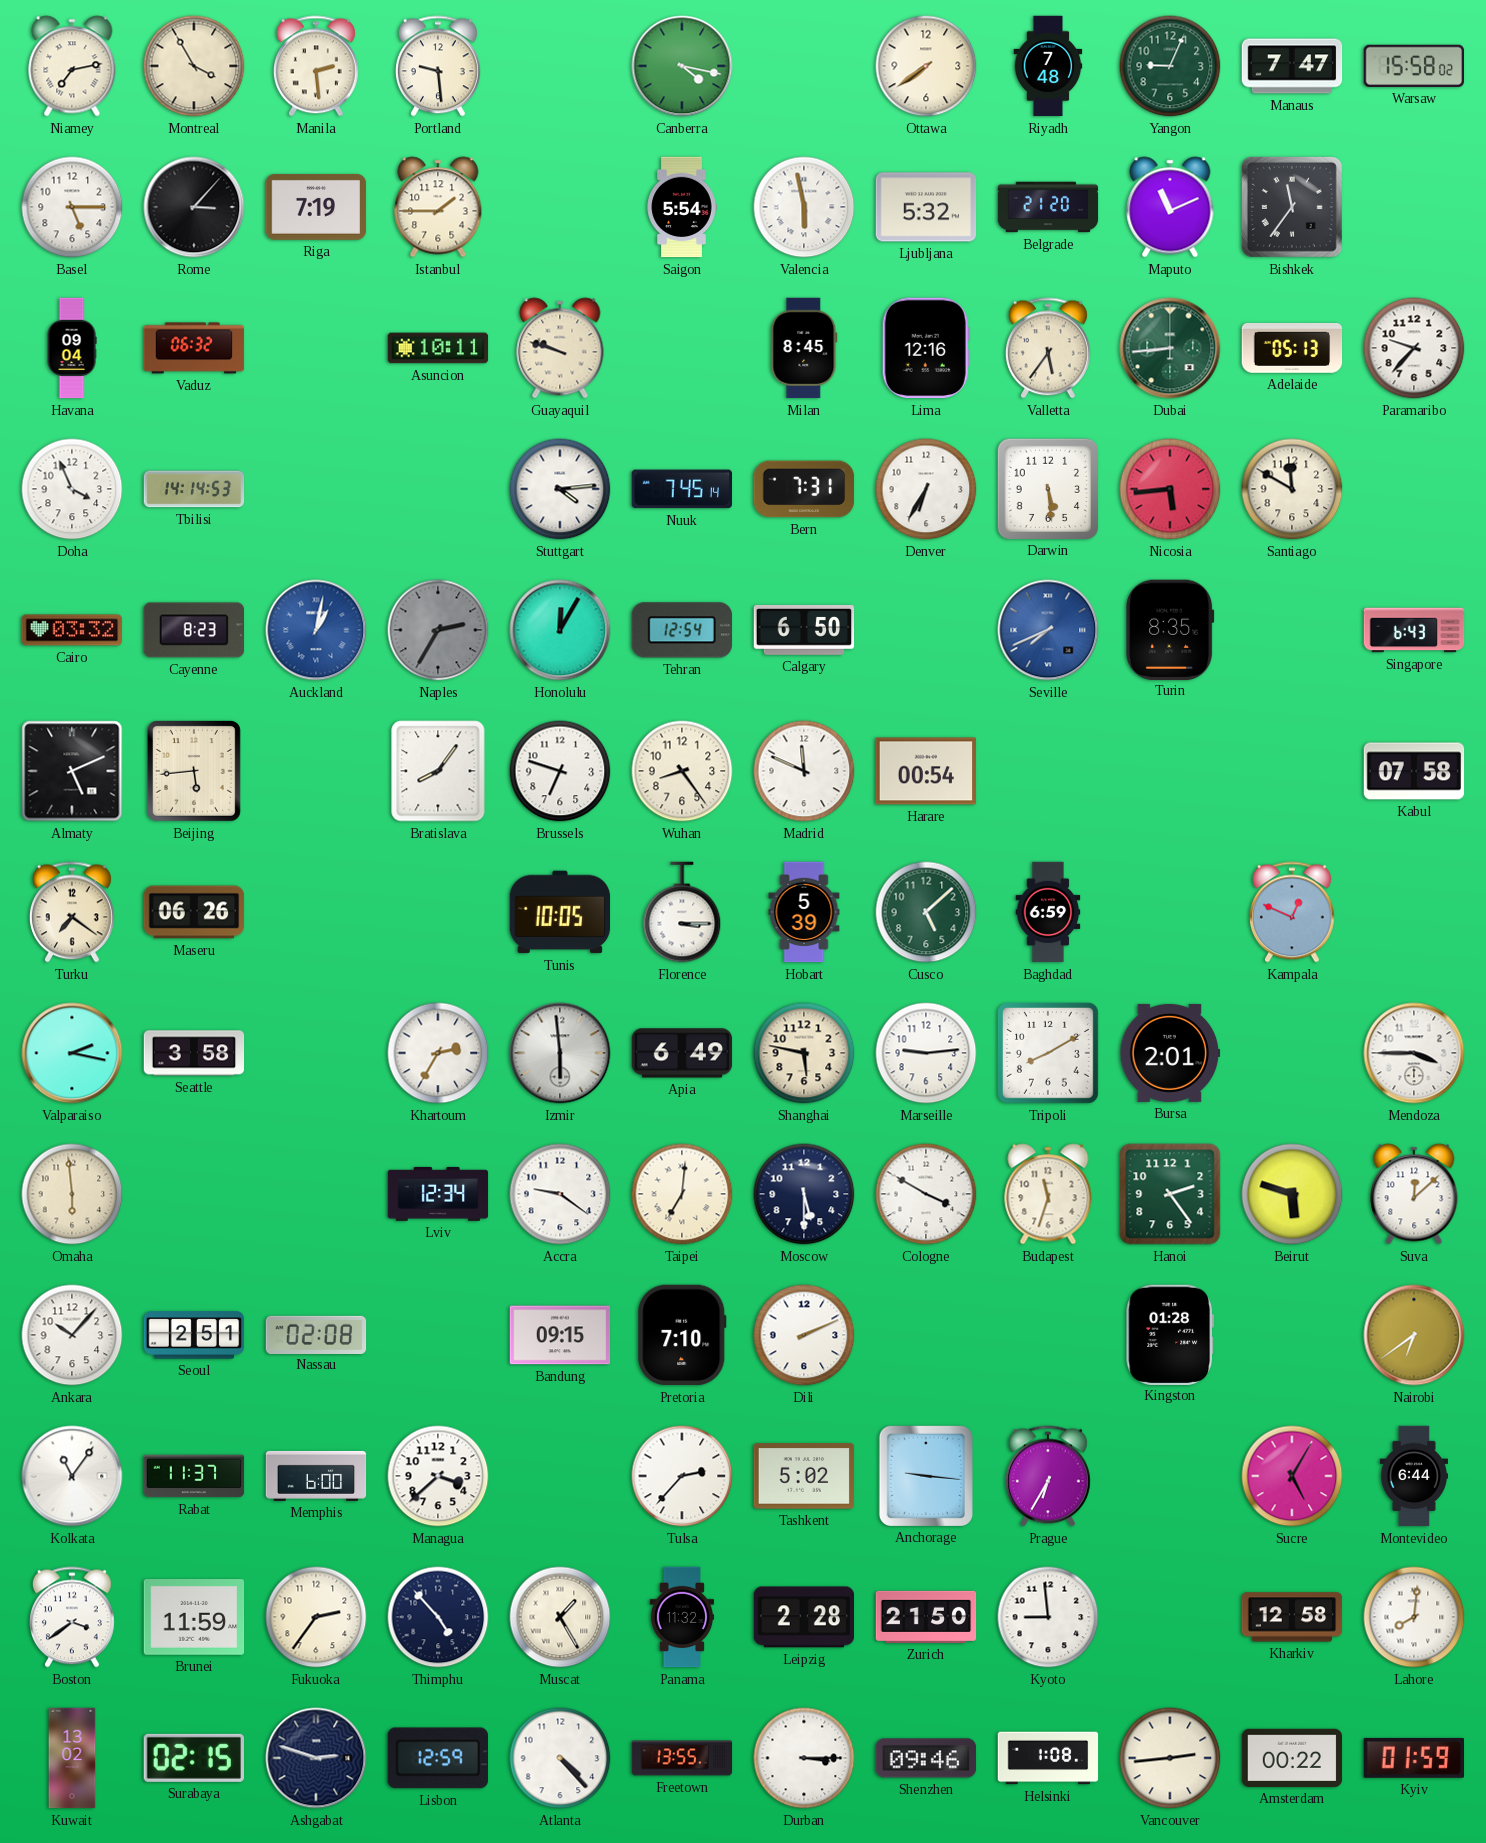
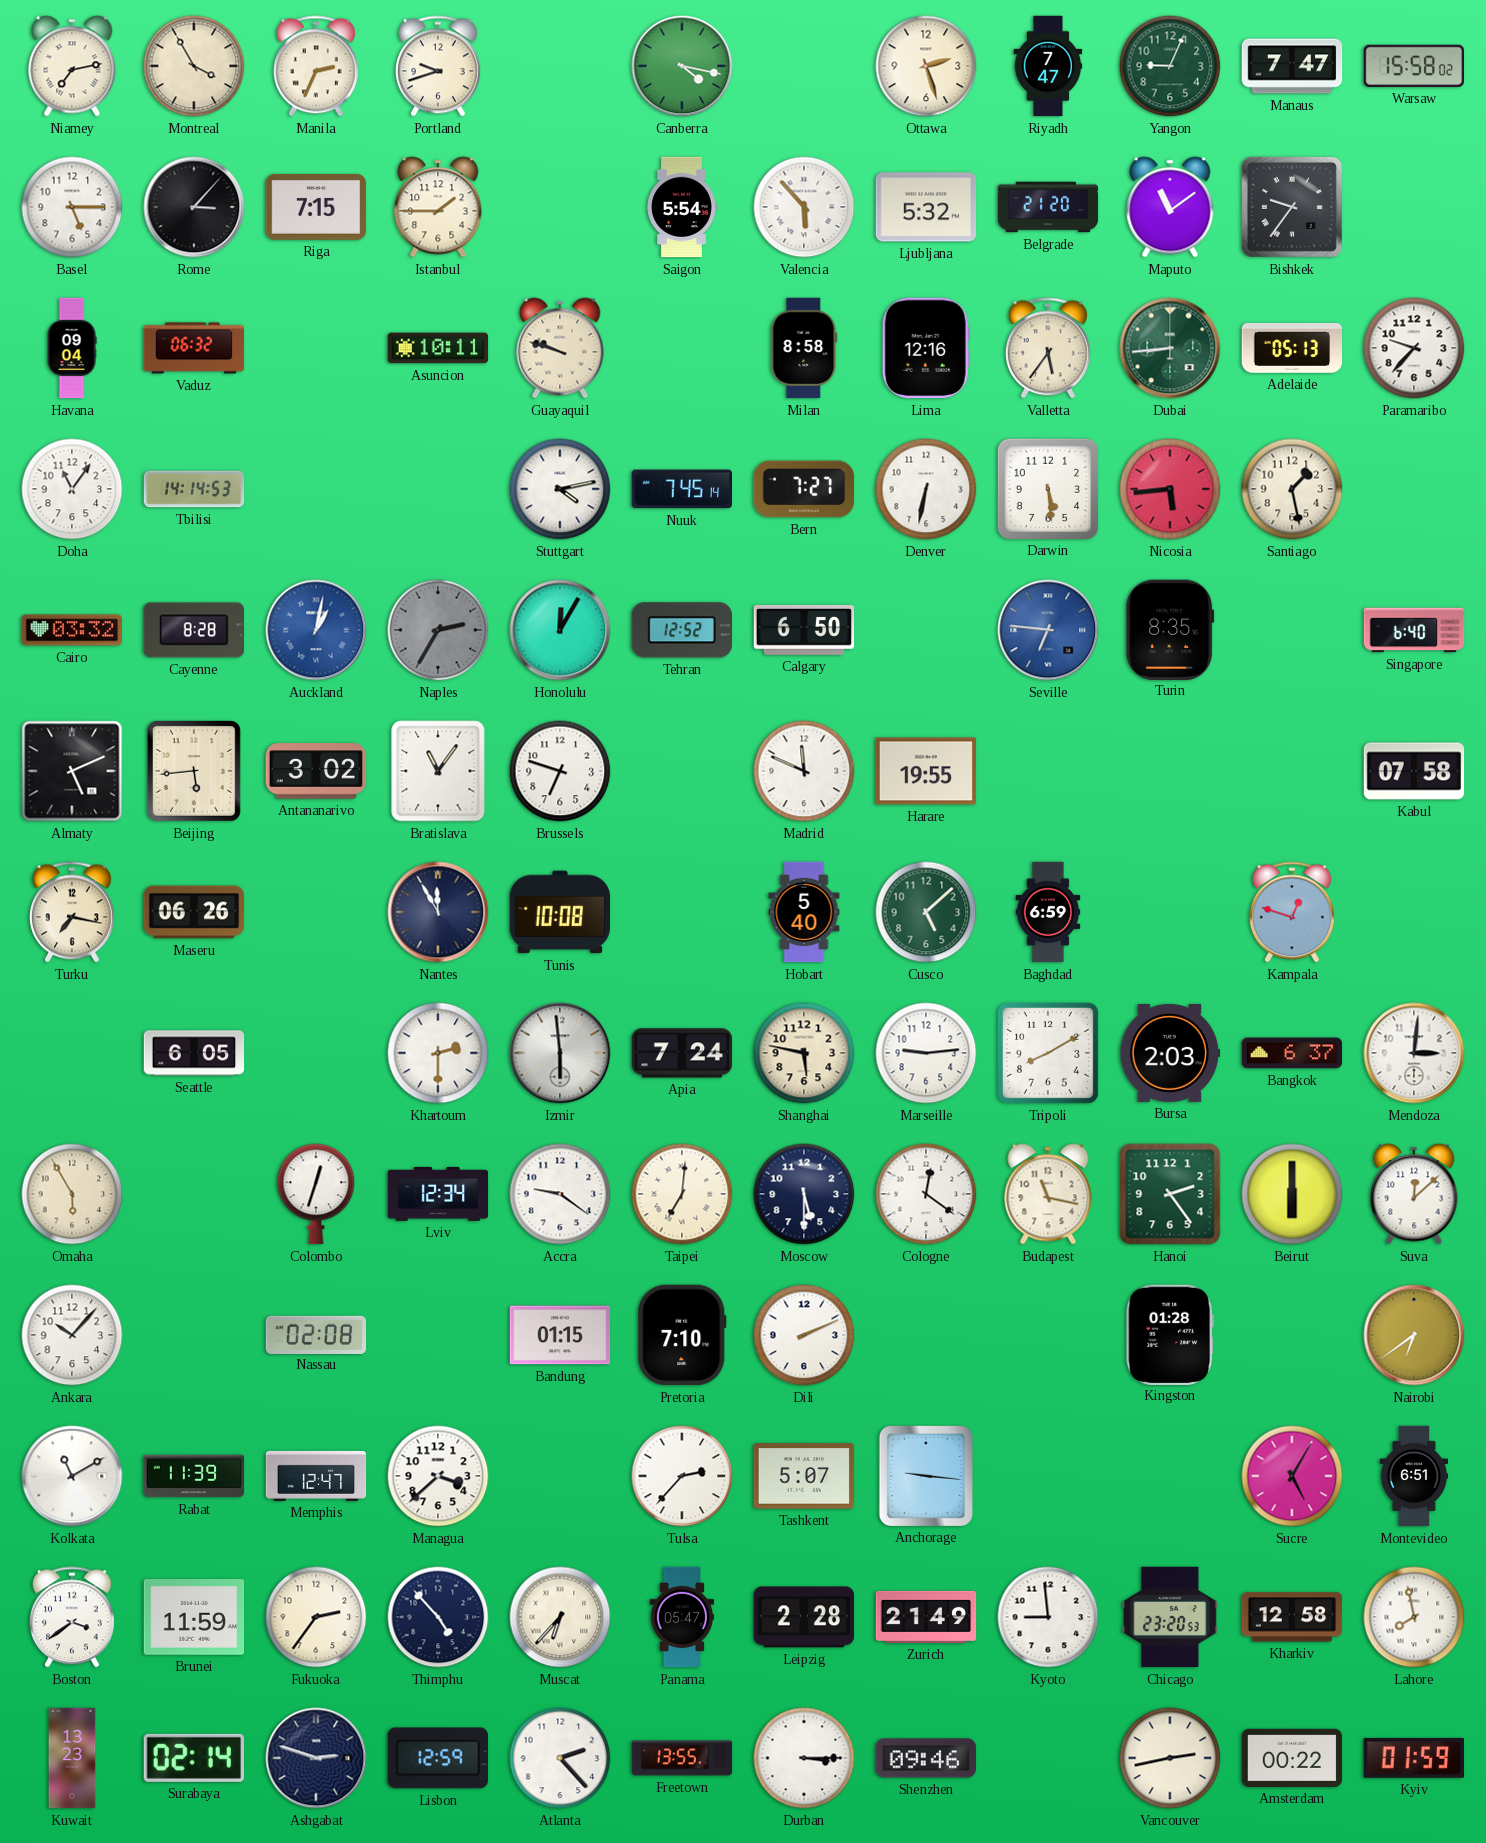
Manila: 2:29 -> 2:34 (316, 66)
Portland: 9:29 -> 9:42 (438, 66)
Ottawa: 7:39 -> 2:27 (926, 66)
Riyadh: 7:48 -> 7:47 (1048, 66)
Riga: 7:19 -> 7:15 (316, 207)
Valencia: 5:58 -> 5:53 (804, 207)
Maputo: 11:11 -> 11:09 (1170, 207)
Bishkek: 11:36 -> 9:36 (1292, 207)
Milan: 8:45 -> 8:58 (804, 348)
Doha: 3:56 -> 11:06 (72, 489)
Stuttgart: 4:14 -> 4:13 (560, 489)
Bern: 7:31 -> 7:27 (804, 489)
Denver: 6:35 -> 6:32 (926, 489)
Santiago: 11:50 -> 1:28 (1292, 489)
Cayenne: 8:23 -> 8:28 (193, 630)
Tehran: 12:54 -> 12:52 (681, 630)
Seville: 7:41 -> 6:46 (1048, 630)
Singapore: 6:43 -> 6:40 (1414, 630)
Antananarivo: none -> 3:02 (316, 771)
Bratislava: 8:06 -> 11:06 (438, 771)
Wuhan: 8:24 -> none (682, 771)
Harare: 00:54 -> 19:55 (926, 771)
Turku: 7:21 -> 7:17 (72, 912)
Nantes: none -> 11:55 (438, 912)
Tunis: 10:05 -> 10:08 (560, 912)
Florence: 3:15 -> none (682, 912)
Hobart: 5:39 -> 5:40 (804, 912)
Kampala: 12:49 -> 12:48 (1292, 912)
Valparaiso: 2:17 -> none (72, 1053)
Seattle: 3:58 -> 6:05 (194, 1053)
Khartoum: 2:35 -> 2:30 (438, 1053)
Apia: 6:49 -> 7:24 (682, 1053)
Bursa: 2:01 -> 2:03 (1170, 1053)
Bangkok: none -> 6:37 (1292, 1053)
Mendoza: 3:45 -> 3:01 (1414, 1053)
Omaha: 5:59 -> 5:55 (72, 1194)
Colombo: none -> 12:33 (316, 1194)
Cologne: 3:50 -> 12:21 (926, 1194)
Budapest: 11:33 -> 11:17 (1048, 1194)
Beirut: 5:48 -> 6:00 (1292, 1194)
Seoul: 2:51 -> none (194, 1335)
Bandung: 09:15 -> 01:15 (560, 1335)
Kolkata: 11:06 -> 11:10 (72, 1476)
Rabat: 11:37 -> 11:39 (194, 1476)
Memphis: 6:00 -> 12:47 (316, 1476)
Tashkent: 5:02 -> 5:07 (804, 1476)
Prague: 6:35 -> none (1048, 1476)
Montevideo: 6:44 -> 6:51 (1413, 1476)
Muscat: 1:25 -> 6:37 (560, 1617)
Panama: 11:32 -> 05:47 (681, 1617)
Zurich: 21:50 -> 21:49 (926, 1617)
Chicago: none -> 23:20 (1171, 1617)
Lahore: 8:01 -> 7:58 (1414, 1617)
Kuwait: 13:02 -> 13:23 (72, 1758)
Surabaya: 02:15 -> 02:14 (193, 1758)
Atlanta: 4:23 -> 2:23 (560, 1758)
Helsinki: 1:08 -> none (1048, 1758)
Vancouver: 2:44 -> 2:43 (1170, 1758)
